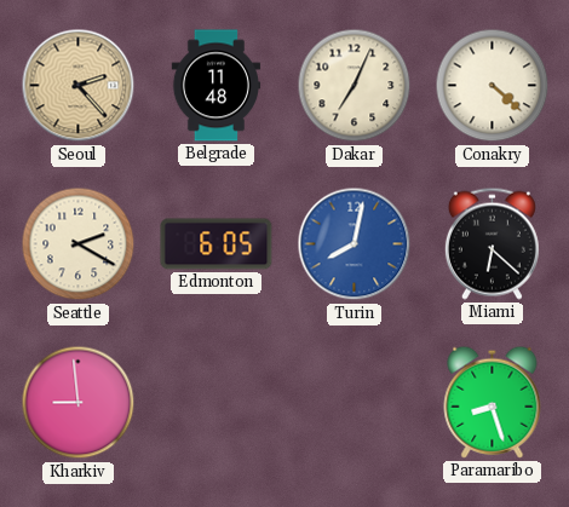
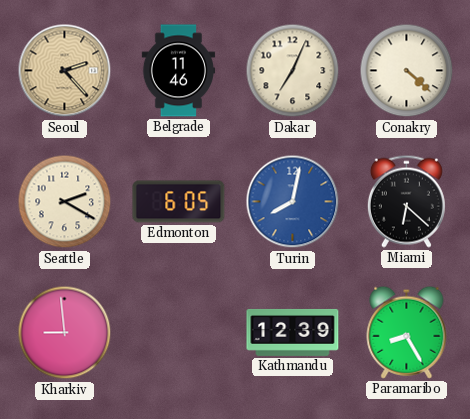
Belgrade: 11:48 -> 11:46 (179, 71)
Kathmandu: none -> 12:39 (293, 332)
Paramaribo: 8:27 -> 8:25 (407, 332)
